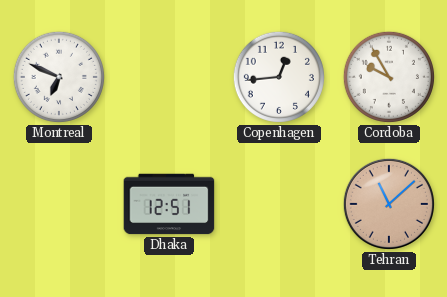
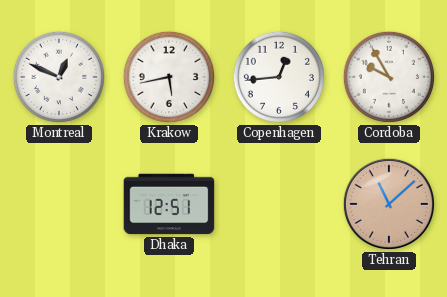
Montreal: 6:49 -> 12:49 (59, 77)
Krakow: none -> 5:43 (169, 77)
